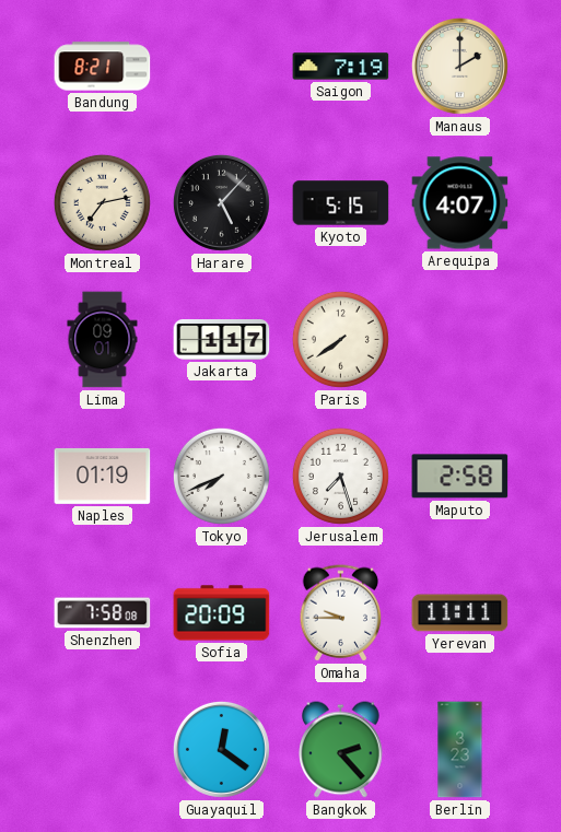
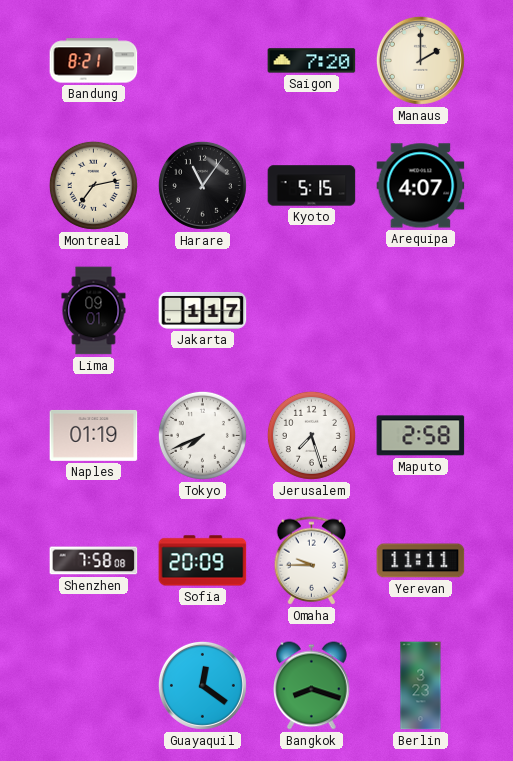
Saigon: 7:19 -> 7:20 (312, 61)
Harare: 5:07 -> 11:06 (202, 185)
Paris: 7:39 -> none (340, 339)
Bangkok: 2:23 -> 8:18 (312, 686)
